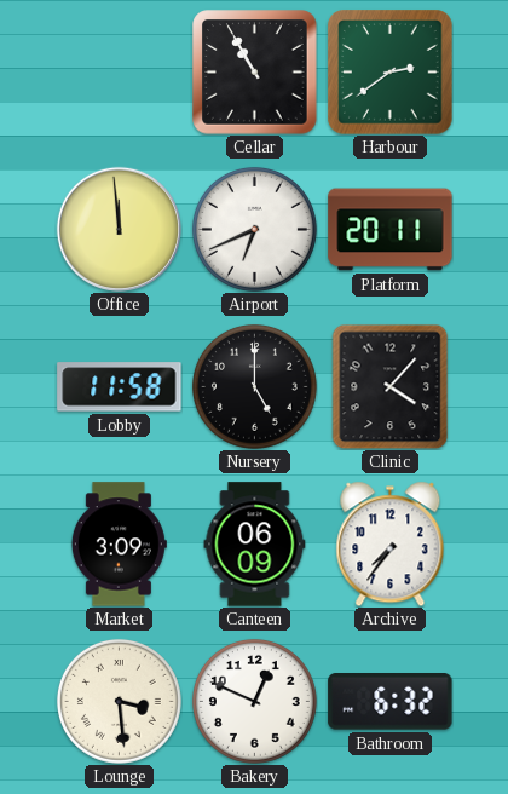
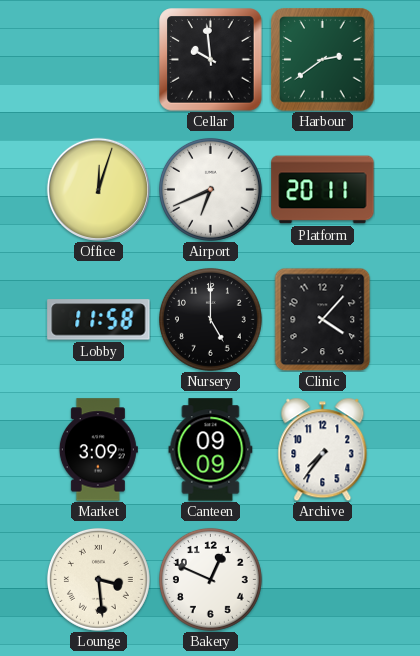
Cellar: 10:55 -> 9:59 (211, 60)
Office: 11:59 -> 12:03 (98, 189)
Canteen: 06:09 -> 09:09 (211, 450)
Bathroom: 6:32 -> none (391, 702)
